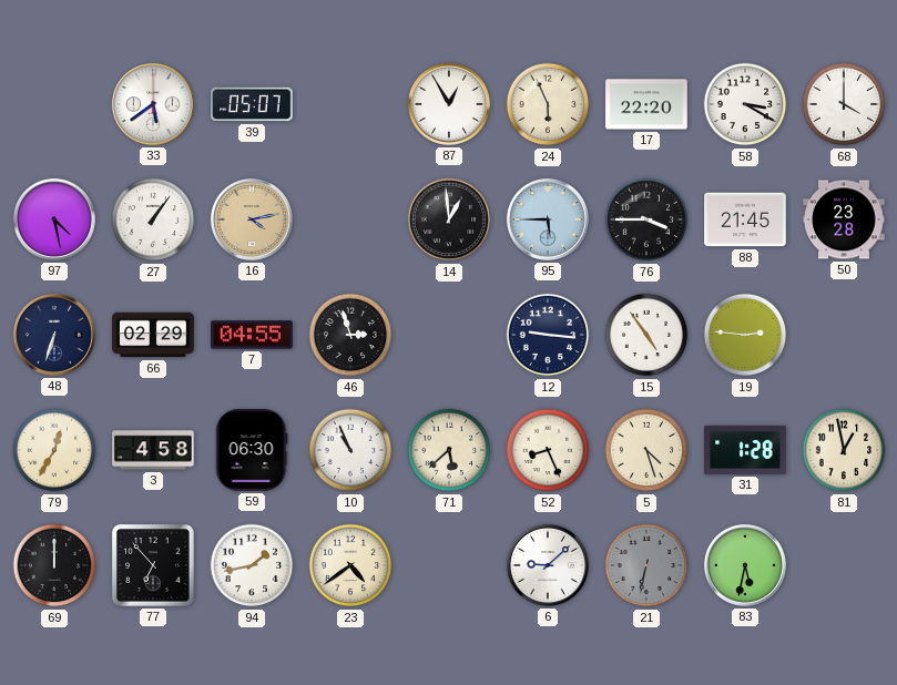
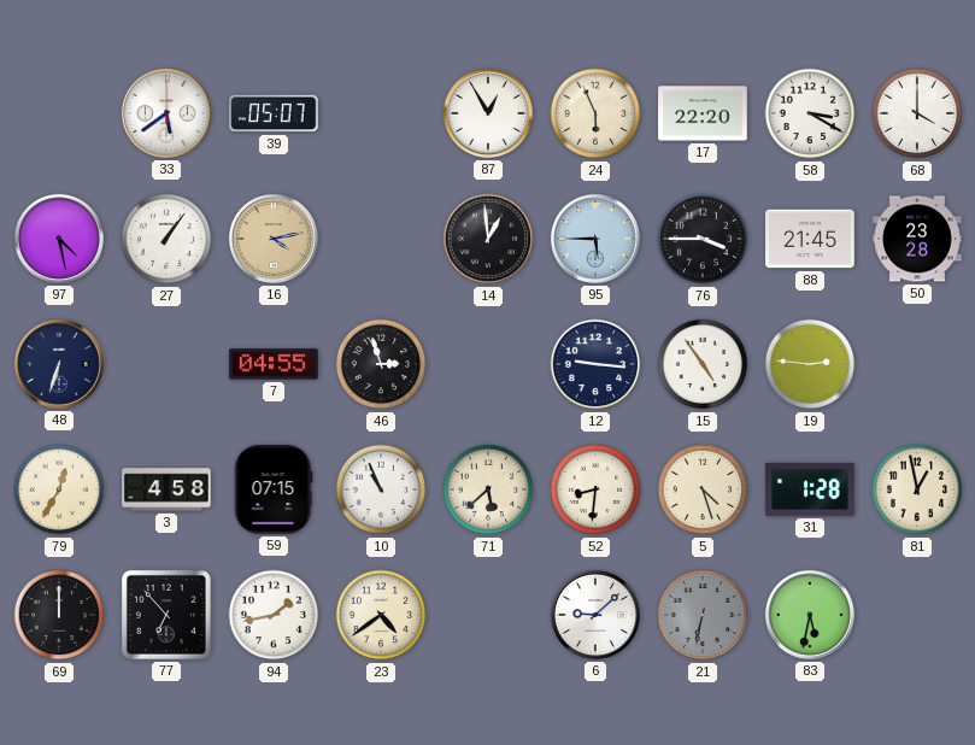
66: 02:29 -> none (153, 335)
59: 06:30 -> 07:15 (274, 489)
52: 8:26 -> 8:31 (595, 489)
